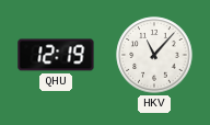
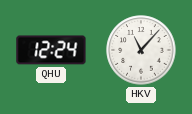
QHU: 12:19 -> 12:24 (51, 50)
